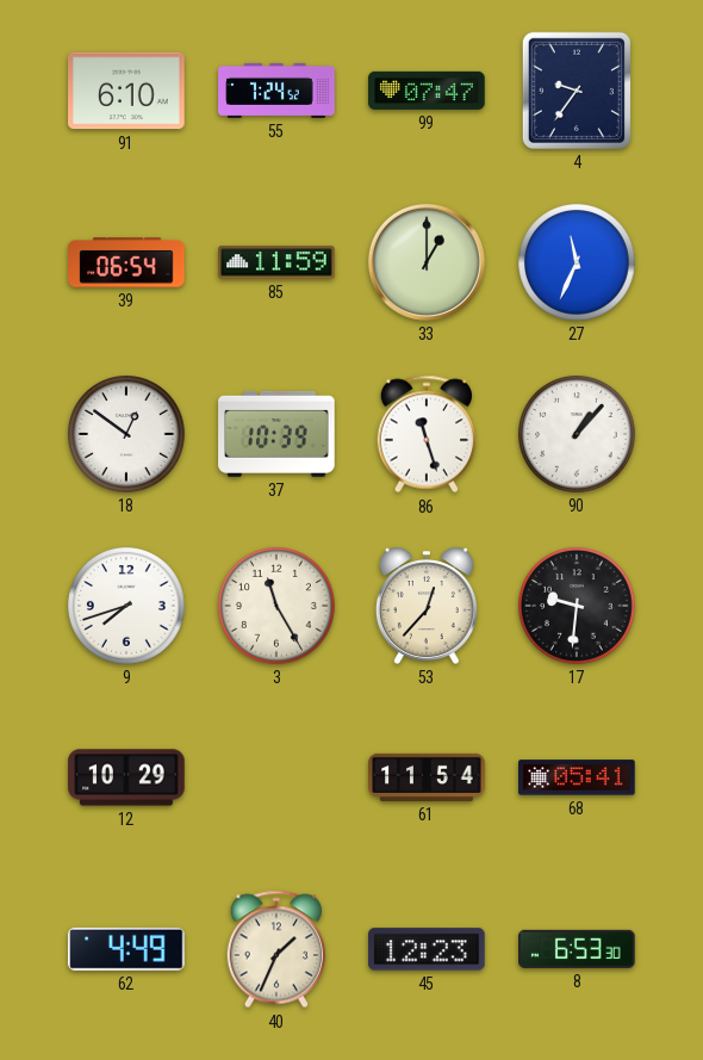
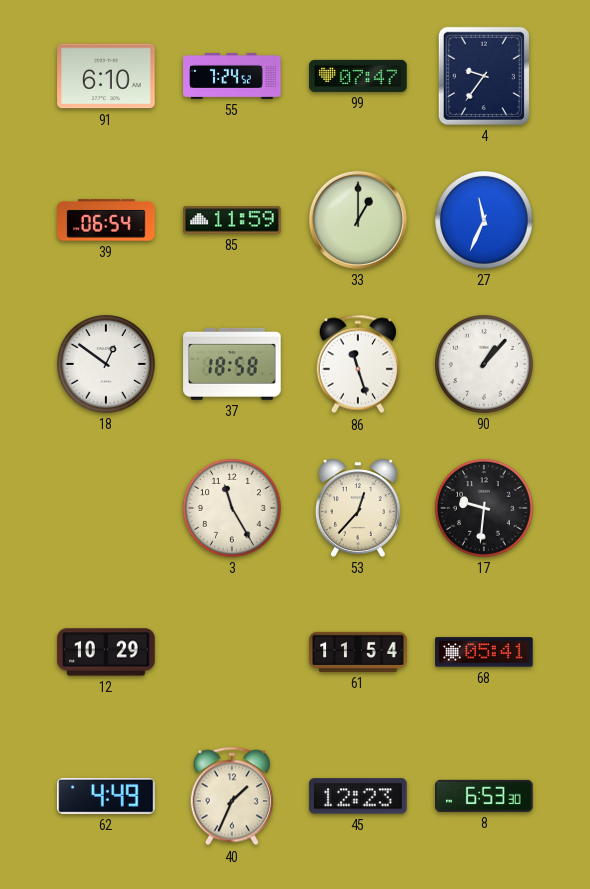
37: 10:39 -> 18:58 (232, 364)
9: 7:42 -> none (127, 607)
